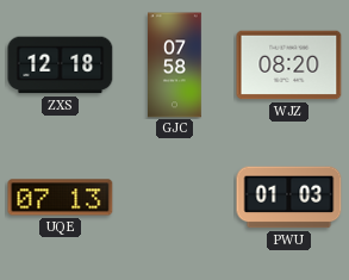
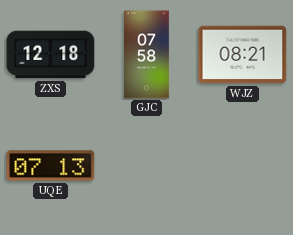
WJZ: 08:20 -> 08:21 (243, 55)
PWU: 01:03 -> none (289, 198)
